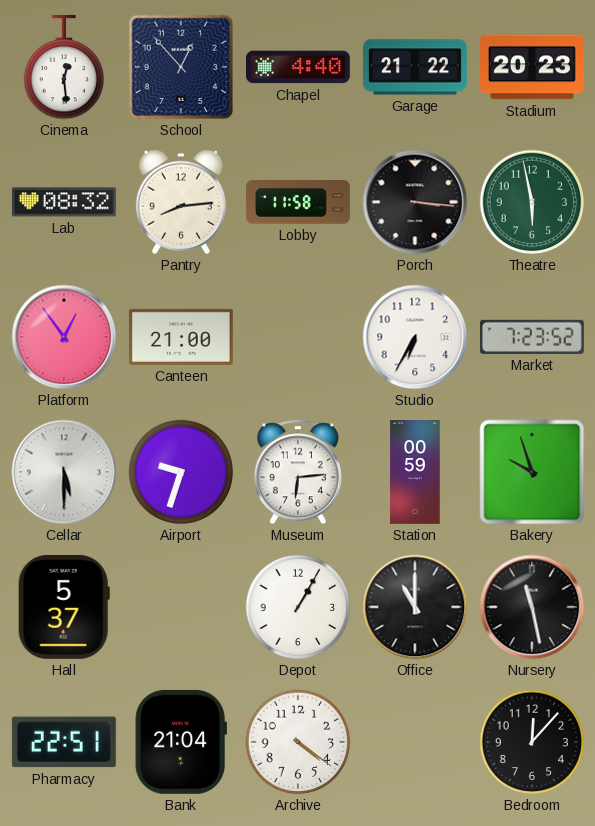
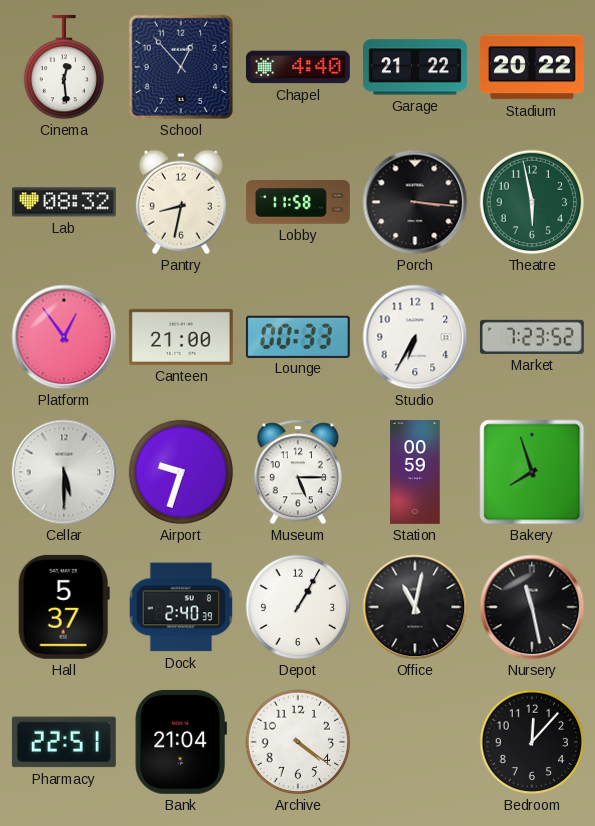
Stadium: 20:23 -> 20:22 (532, 67)
Pantry: 8:14 -> 8:32 (181, 202)
Lounge: none -> 00:33 (298, 336)
Museum: 6:14 -> 5:15 (298, 472)
Bakery: 9:57 -> 7:57 (532, 472)
Dock: none -> 2:40 (180, 607)
Office: 11:00 -> 11:02 (415, 607)
